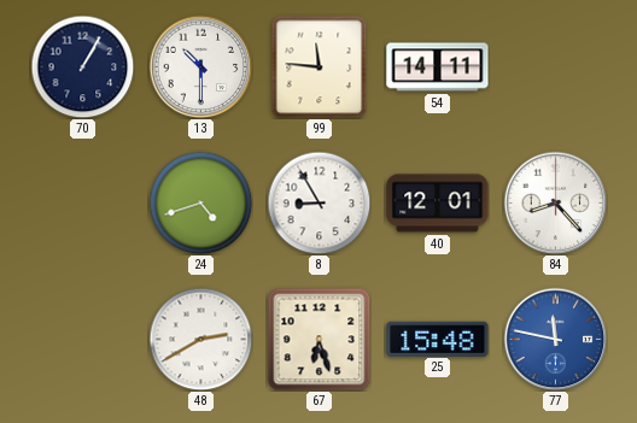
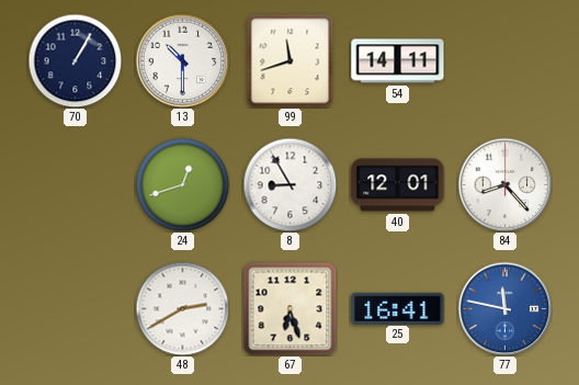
99: 11:46 -> 11:42 (291, 60)
24: 4:42 -> 12:42 (182, 184)
25: 15:48 -> 16:41 (398, 308)
